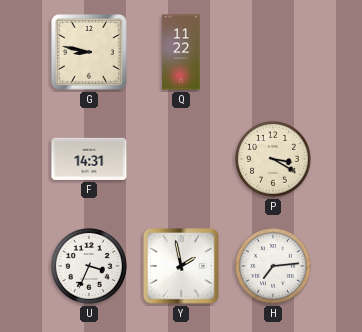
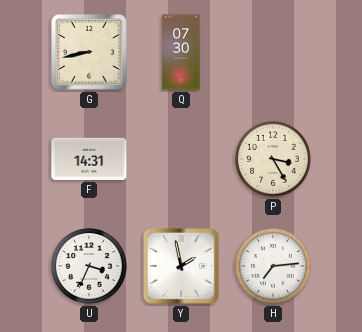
G: 8:47 -> 8:43 (89, 52)
Q: 11:22 -> 07:30 (181, 52)
P: 3:20 -> 3:25 (273, 159)
